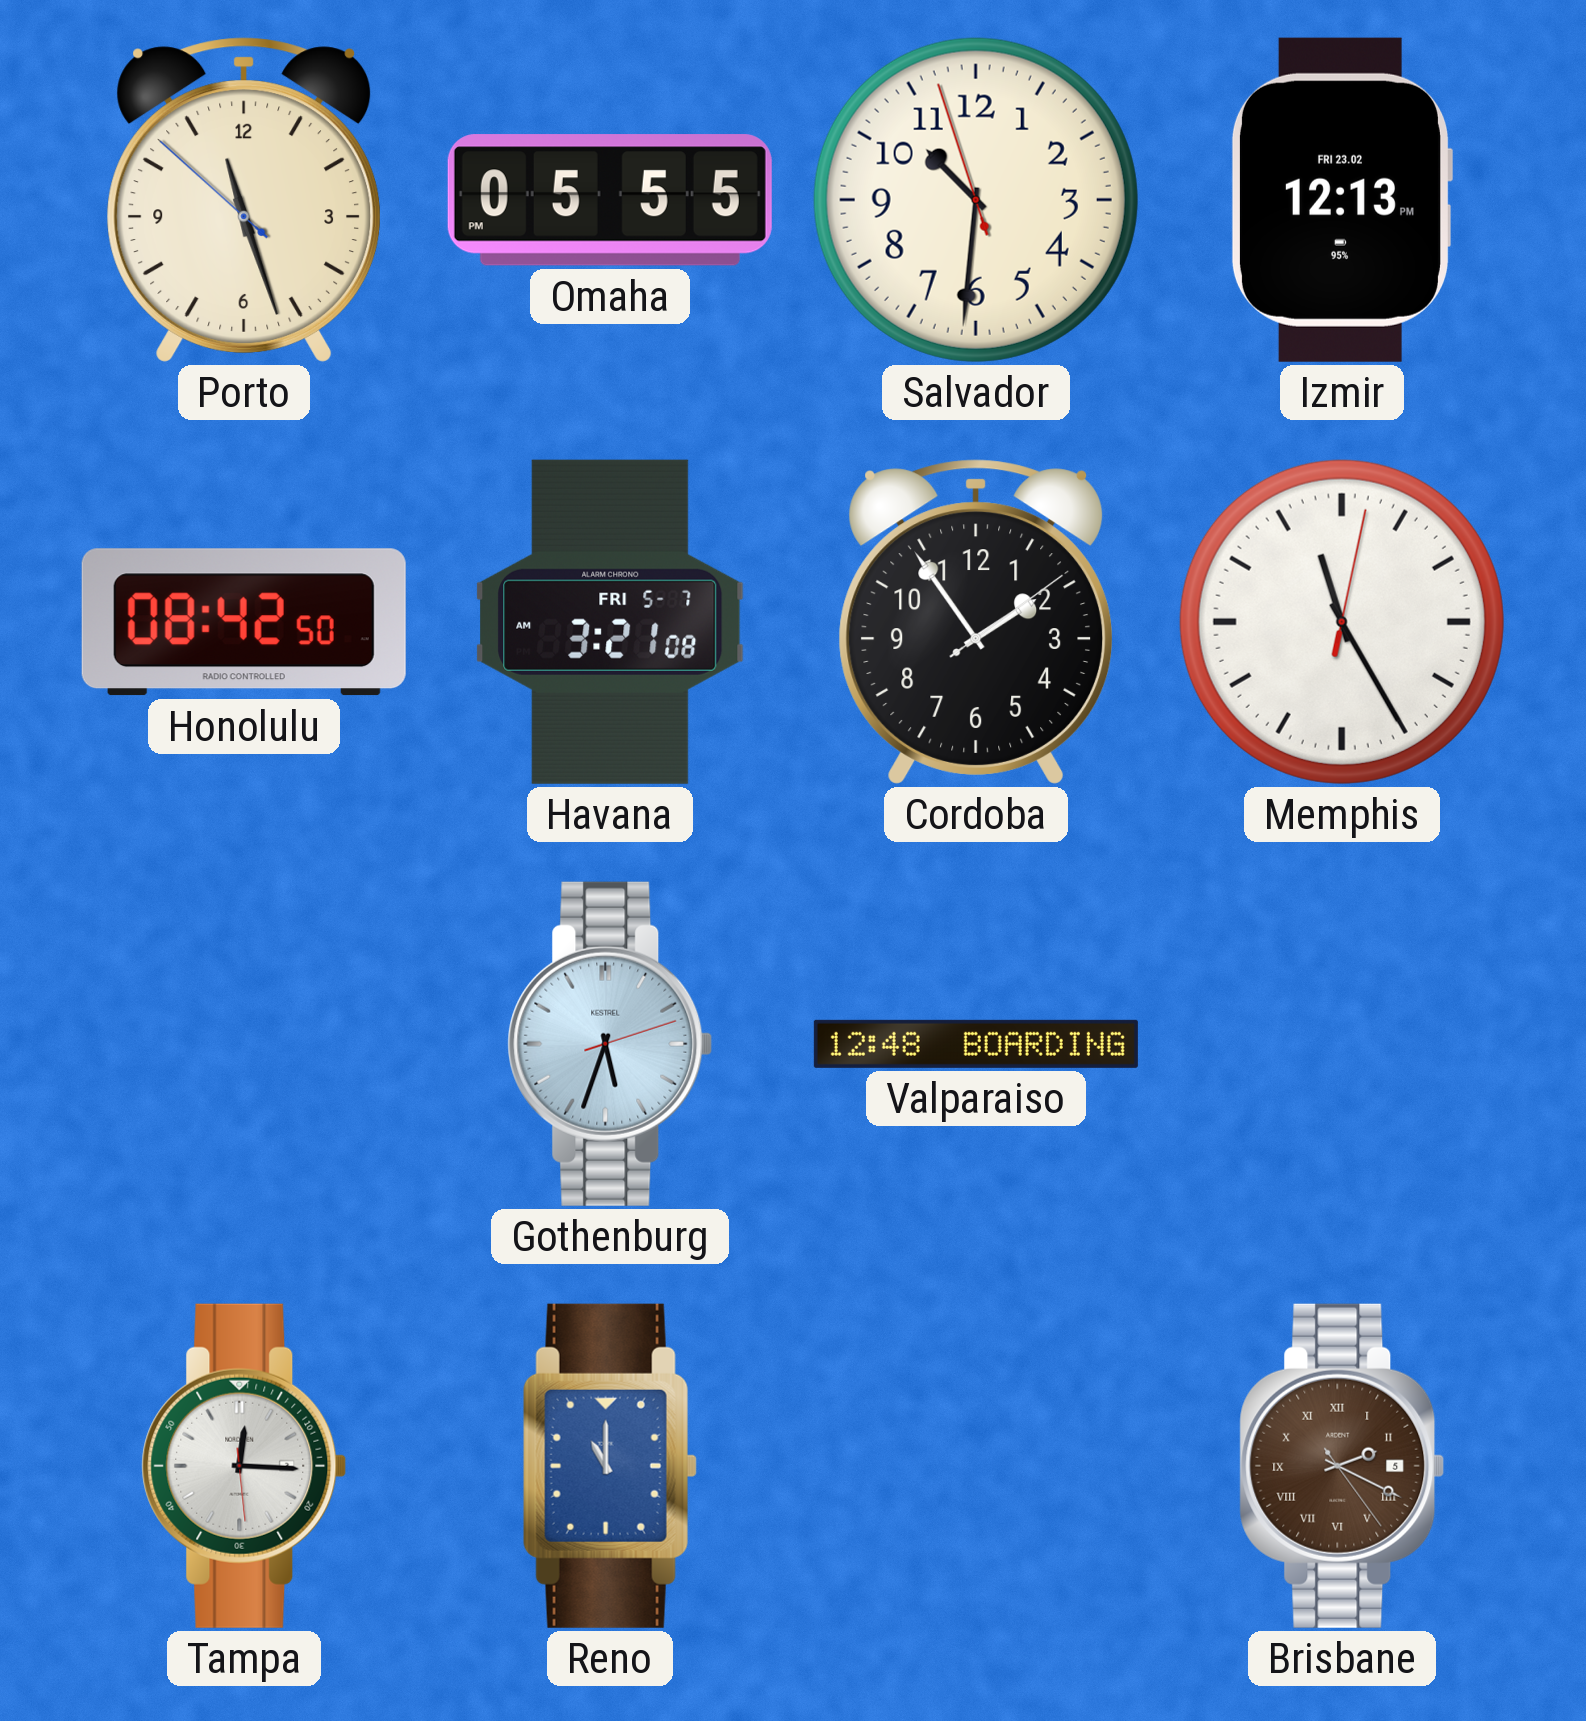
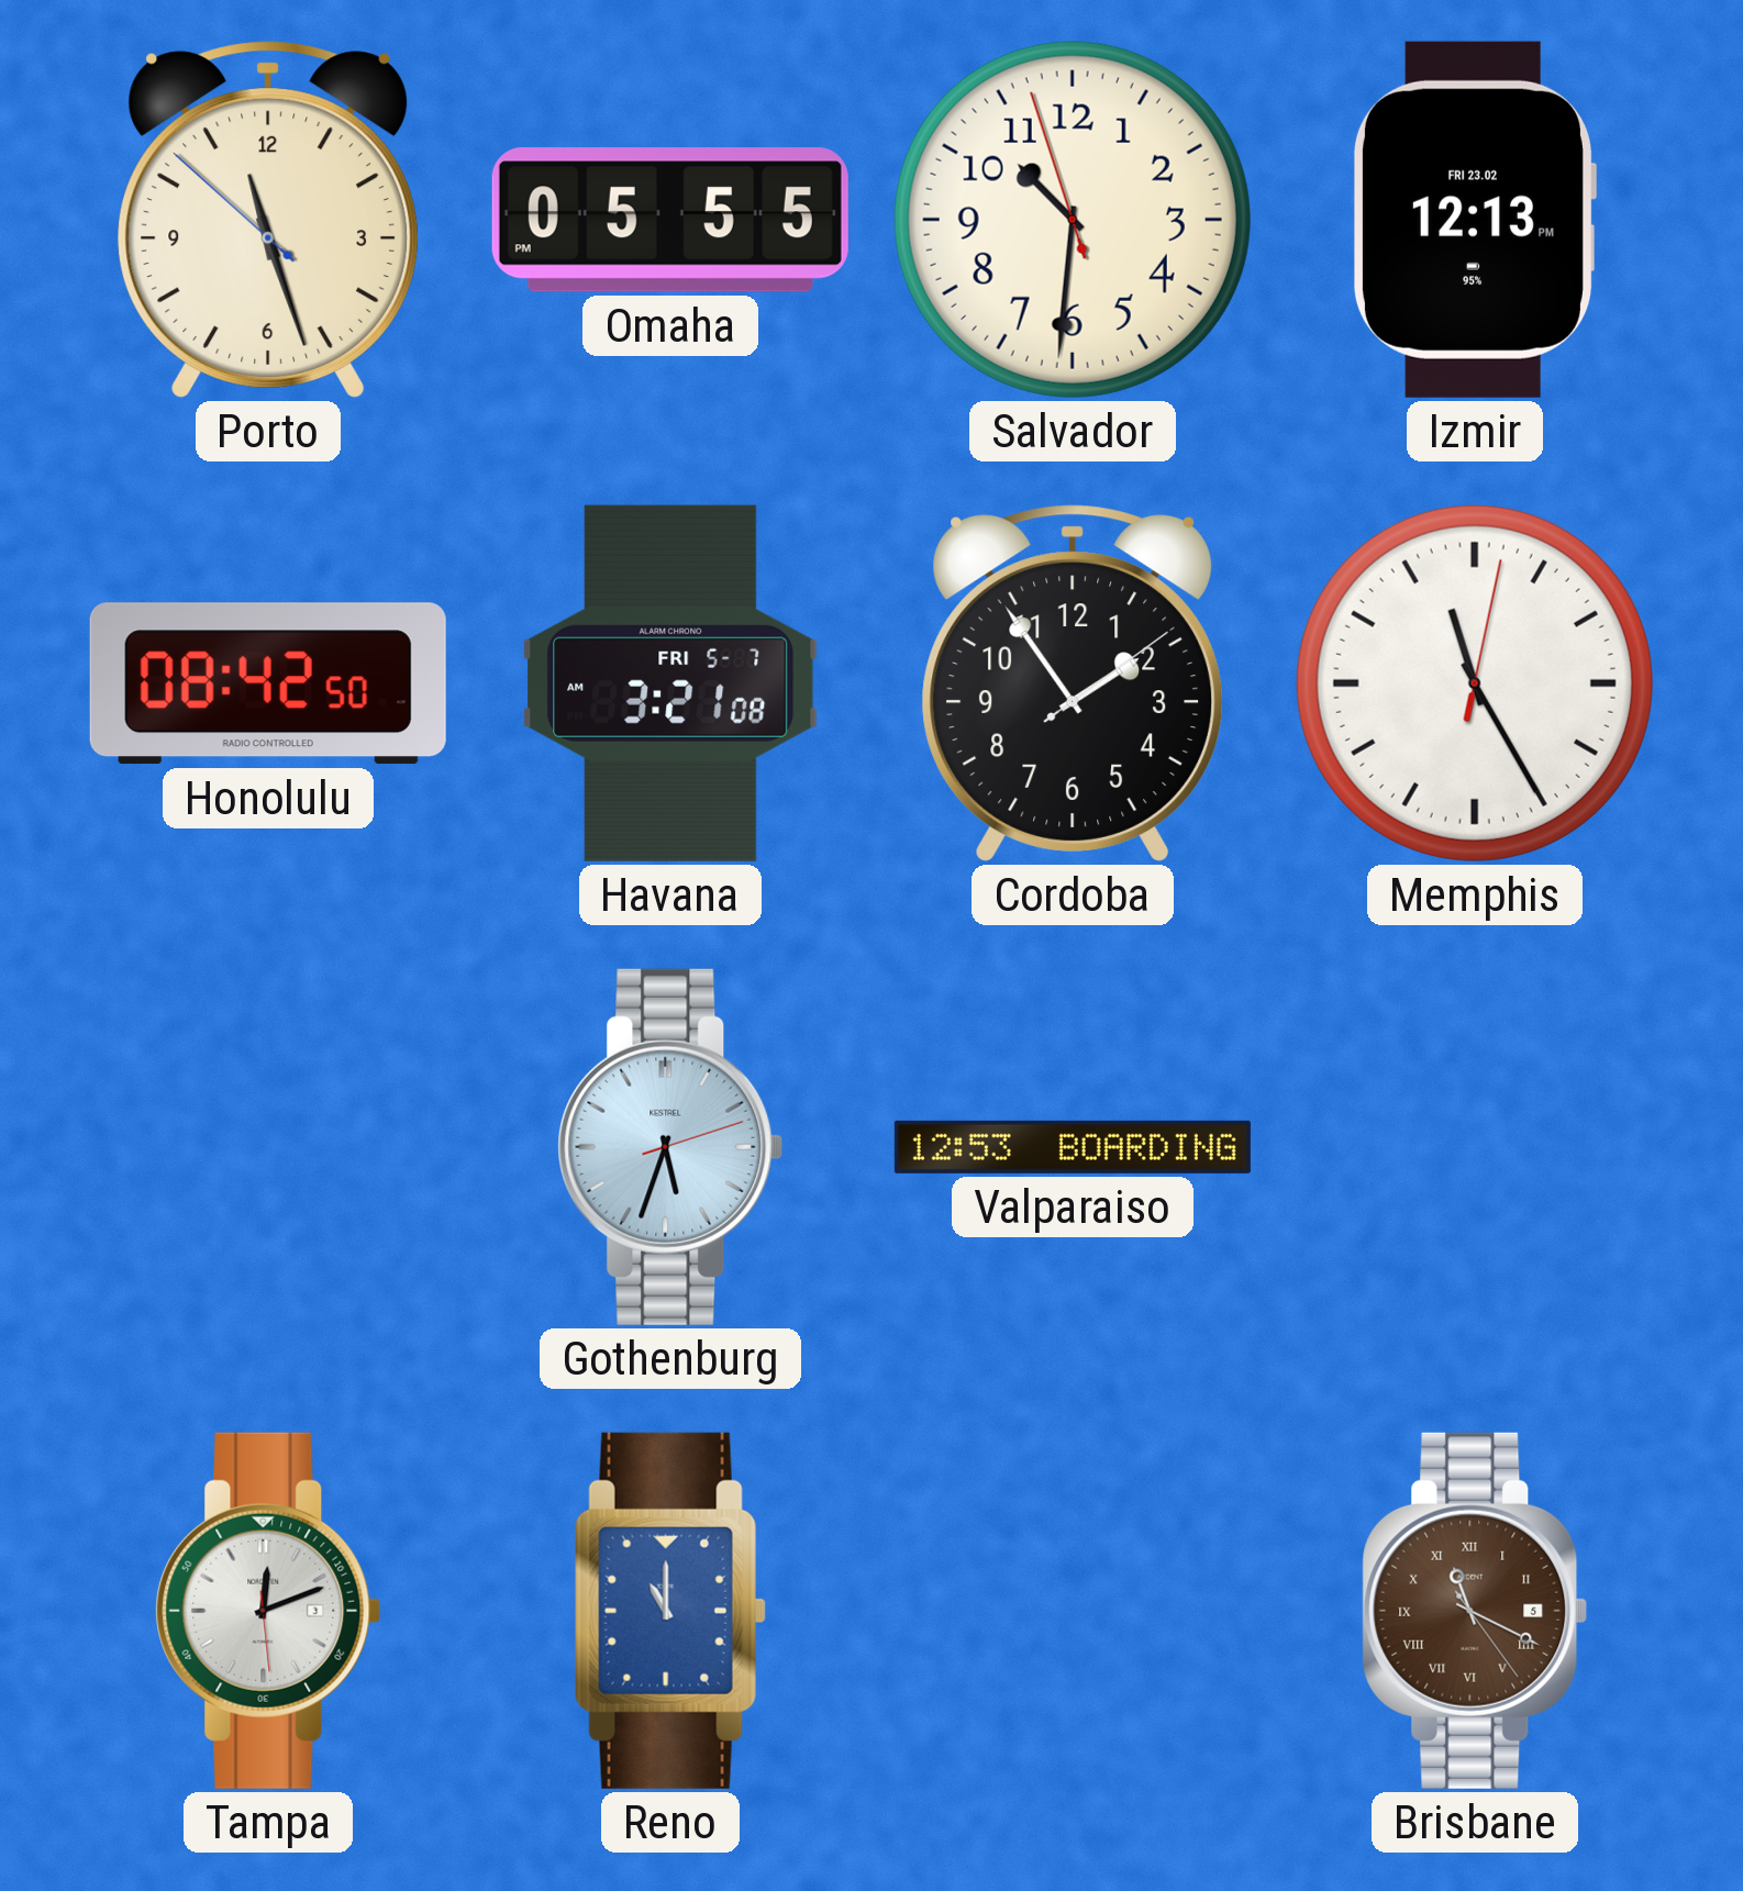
Valparaiso: 12:48 -> 12:53 (1073, 1147)
Tampa: 12:15 -> 12:11 (268, 1611)
Brisbane: 2:19 -> 11:19 (1475, 1611)
